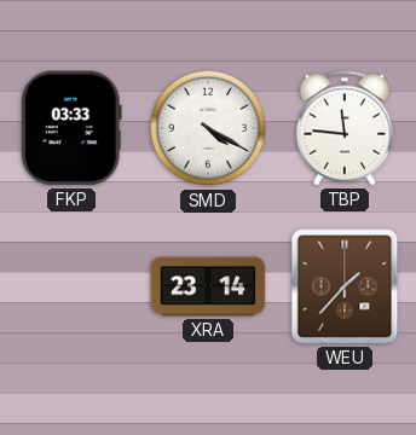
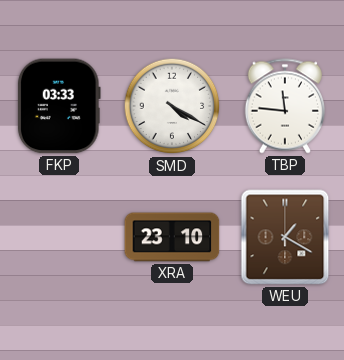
XRA: 23:14 -> 23:10 (172, 237)
WEU: 1:37 -> 1:20 (285, 237)
